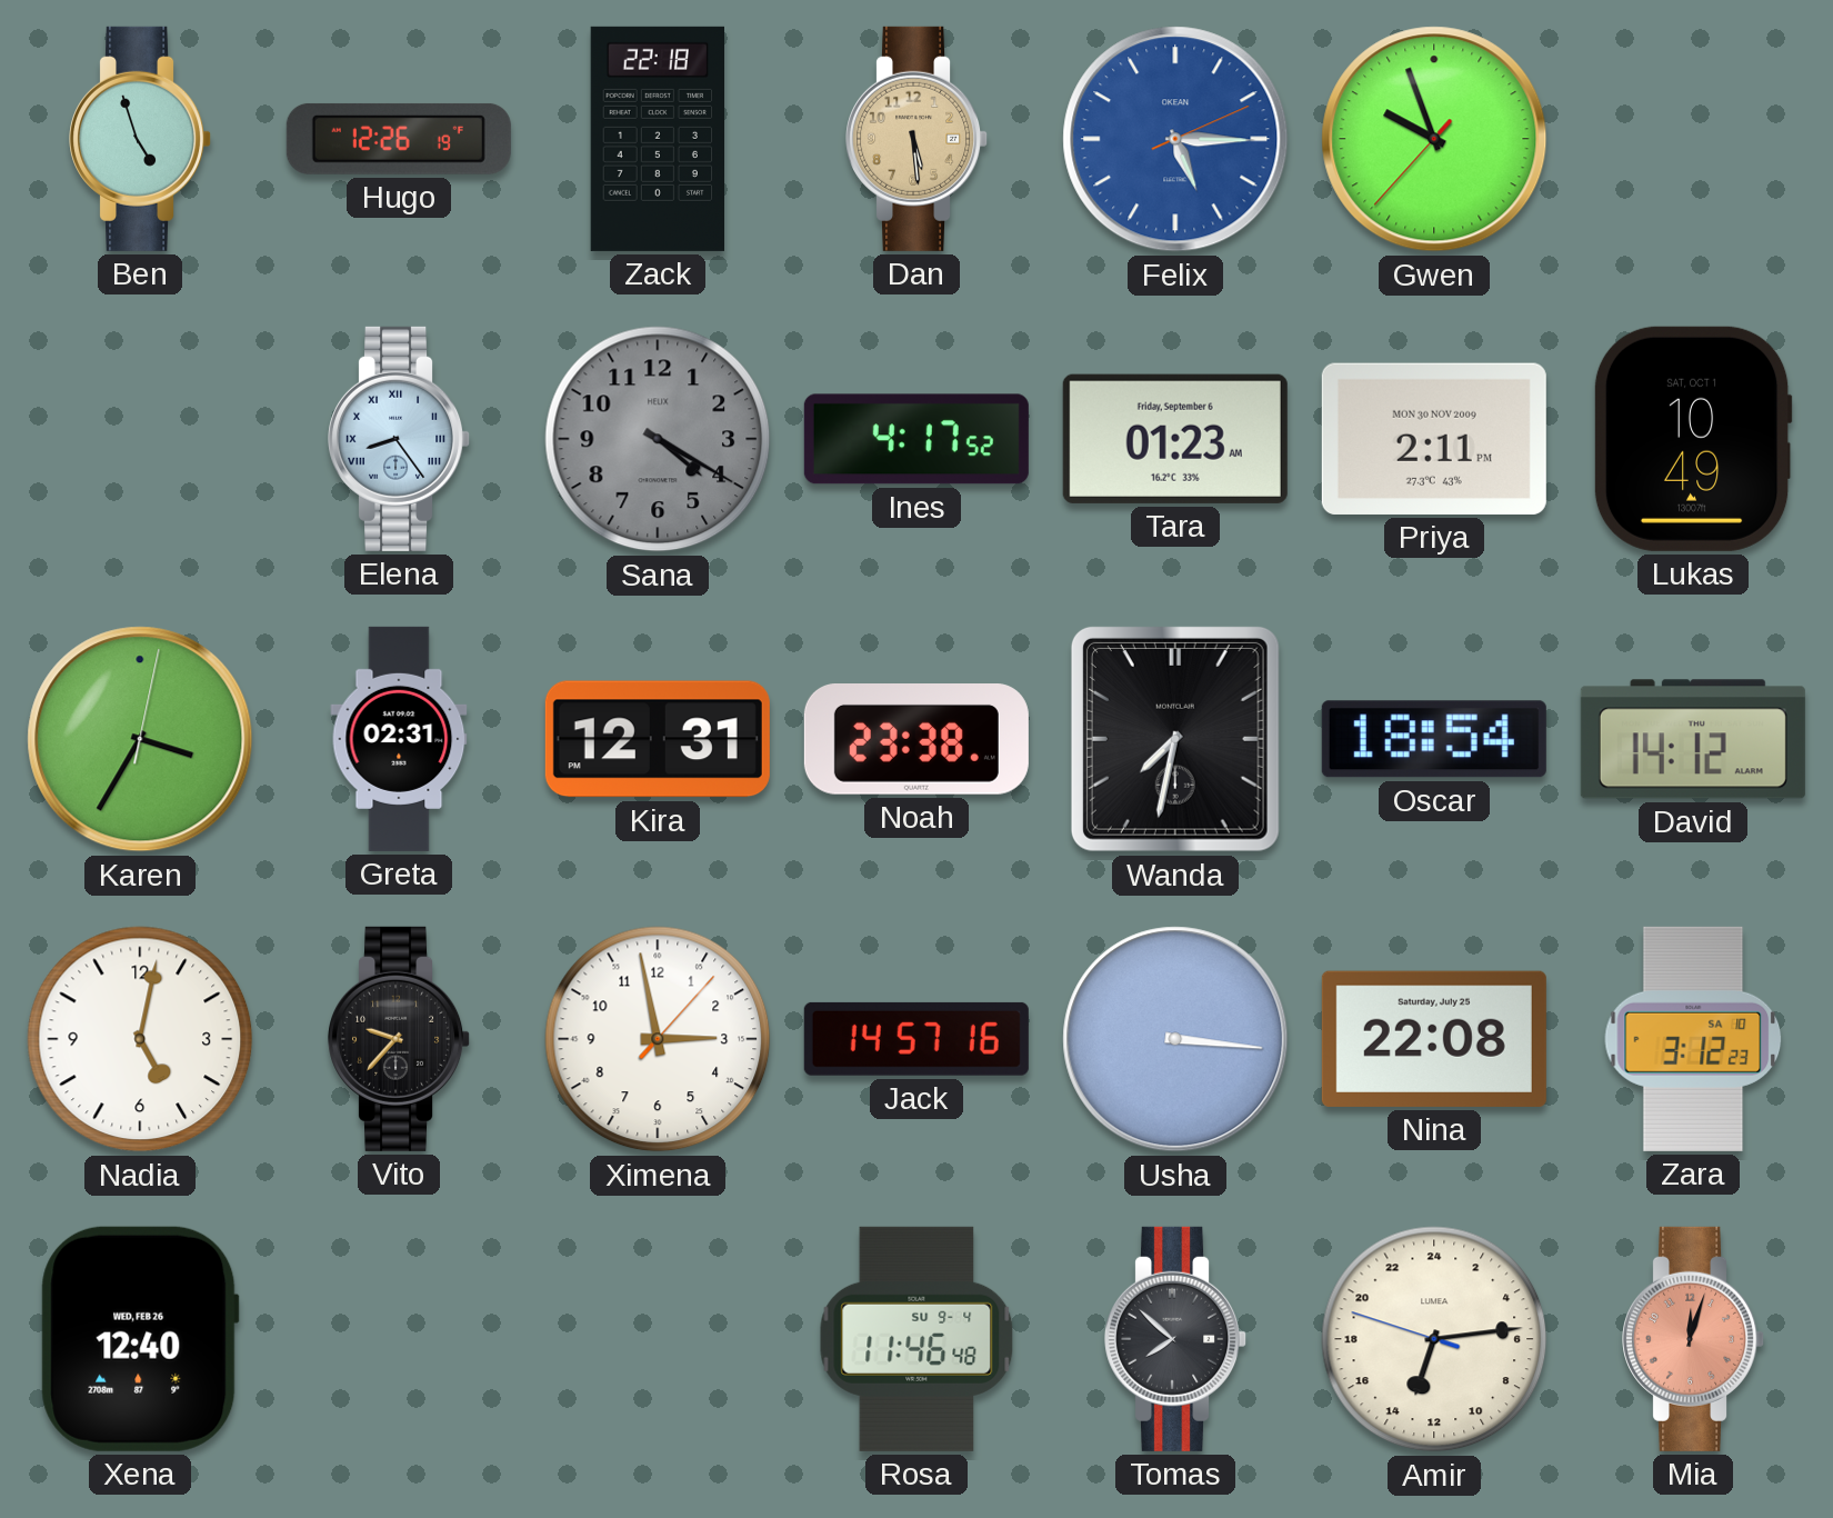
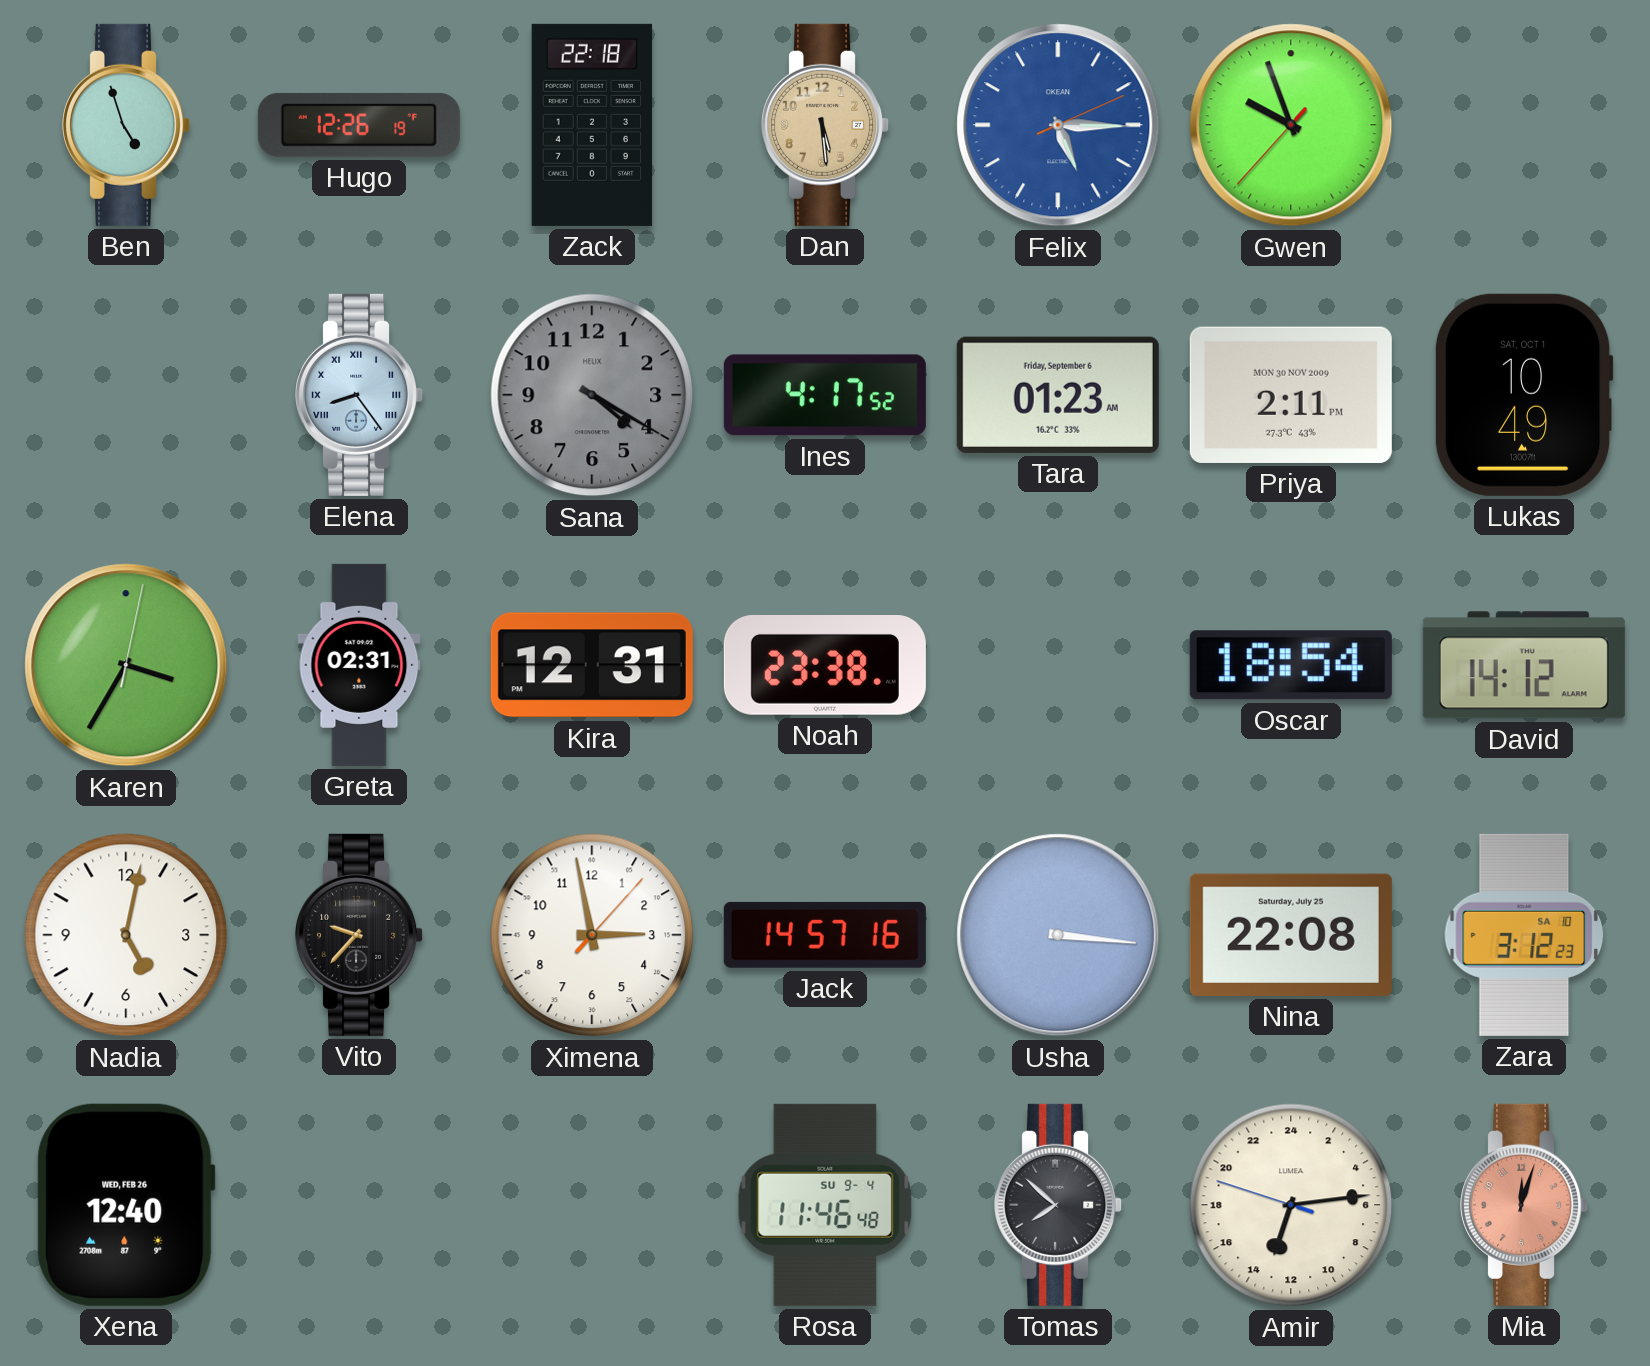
Wanda: 7:32 -> none (1175, 739)
